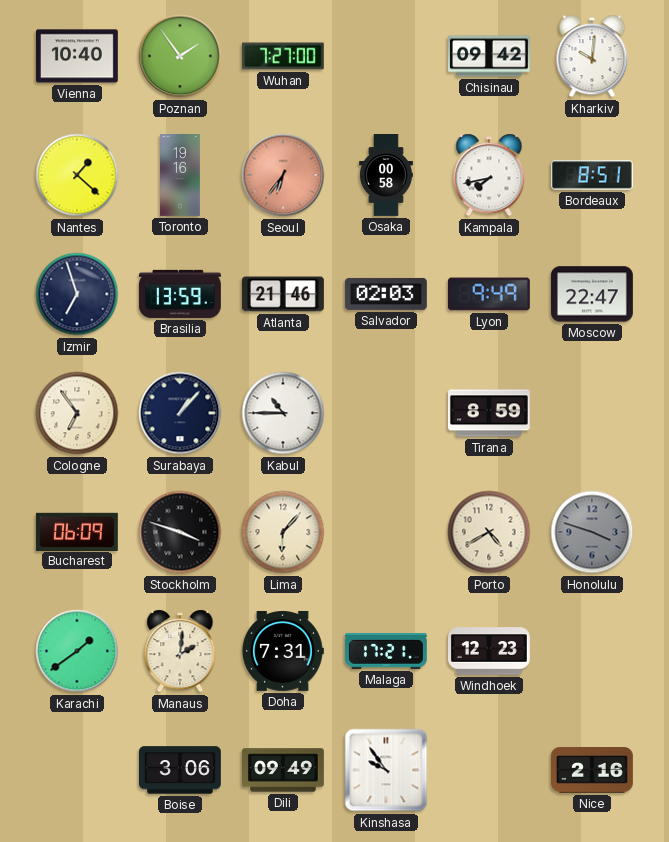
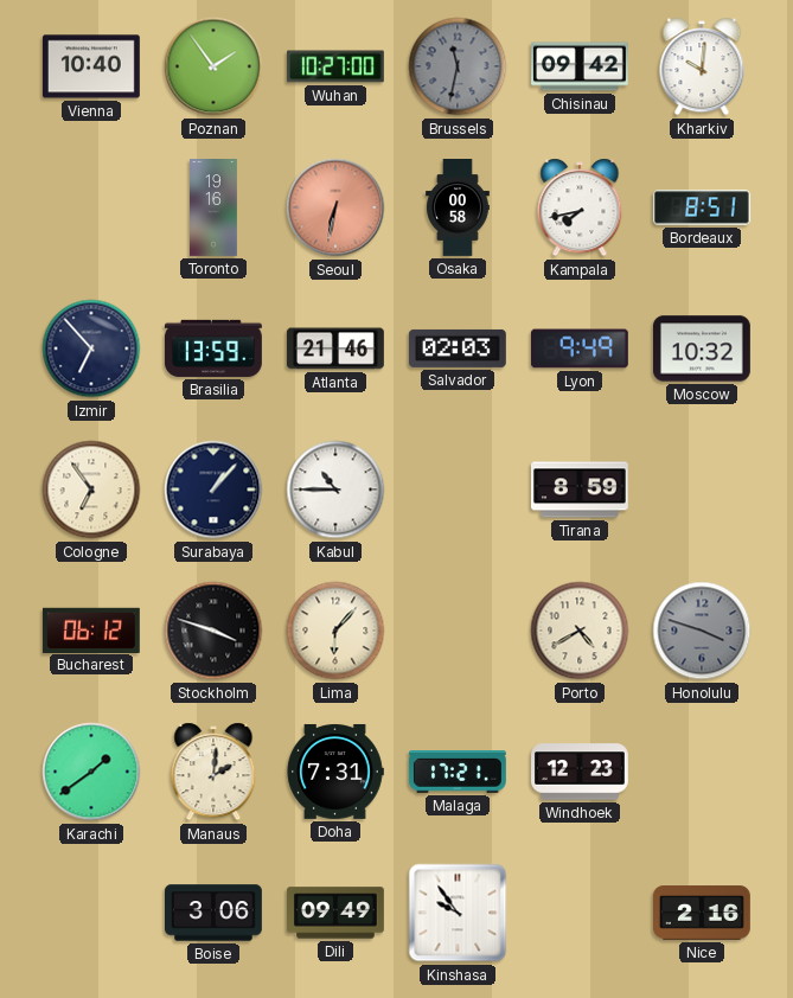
Wuhan: 7:27 -> 10:27 (335, 66)
Brussels: none -> 11:32 (458, 66)
Nantes: 1:22 -> none (77, 175)
Seoul: 6:36 -> 6:32 (335, 207)
Izmir: 6:57 -> 6:53 (91, 348)
Moscow: 22:47 -> 10:32 (703, 348)
Bucharest: 06:09 -> 06:12 (91, 629)
